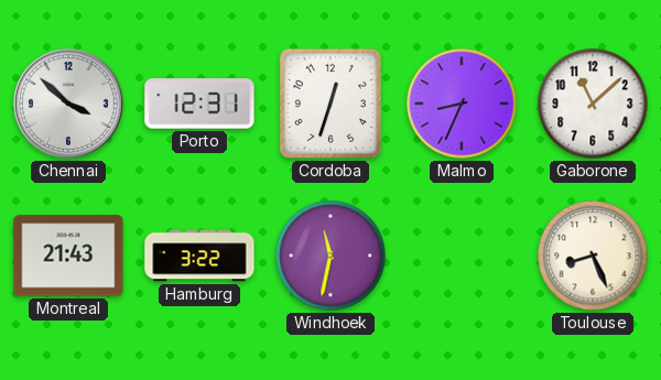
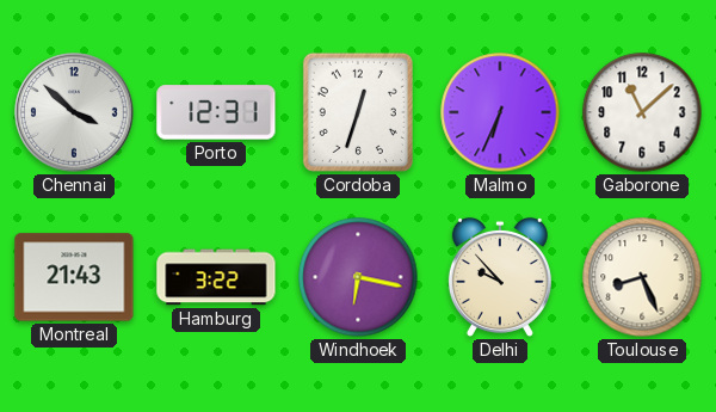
Malmo: 8:34 -> 6:34 (500, 112)
Windhoek: 11:32 -> 6:17 (358, 277)
Delhi: none -> 9:53 (500, 277)
